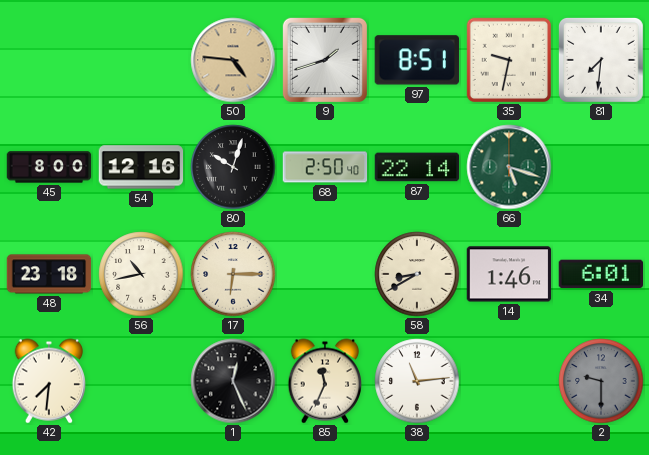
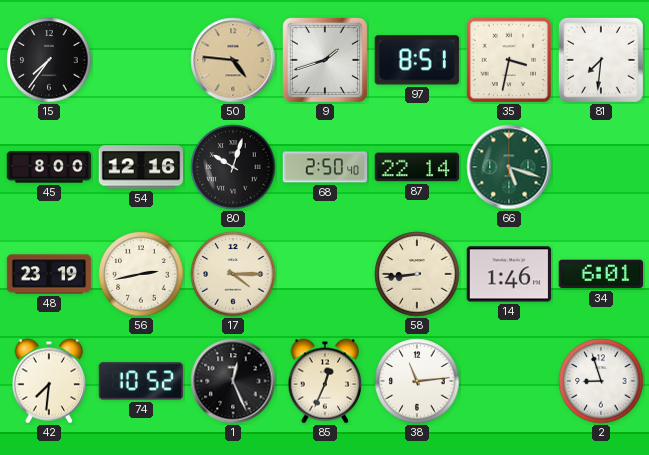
15: none -> 7:36 (49, 60)
35: 9:32 -> 3:32 (509, 60)
48: 23:18 -> 23:19 (49, 274)
56: 10:43 -> 2:43 (141, 274)
17: 6:15 -> 4:15 (233, 274)
58: 8:40 -> 8:44 (417, 274)
74: none -> 10:52 (141, 381)
85: 11:34 -> 12:34 (325, 381)
2: 9:30 -> 8:57 (601, 381)
2 dial: grey -> white (601, 381)
